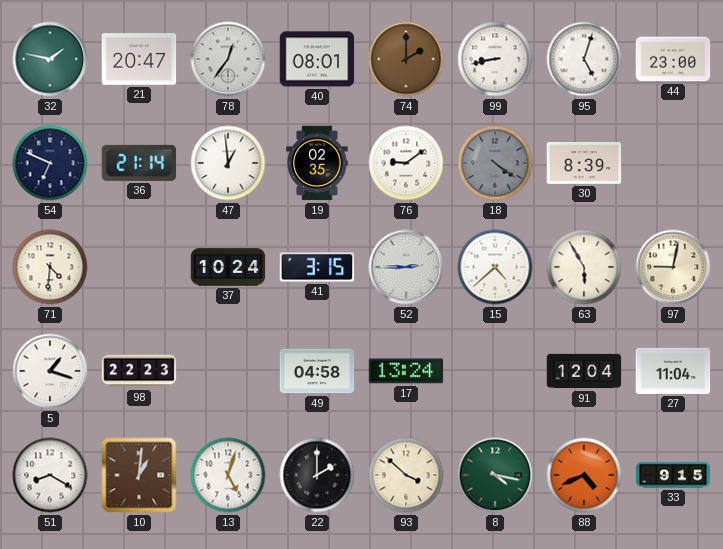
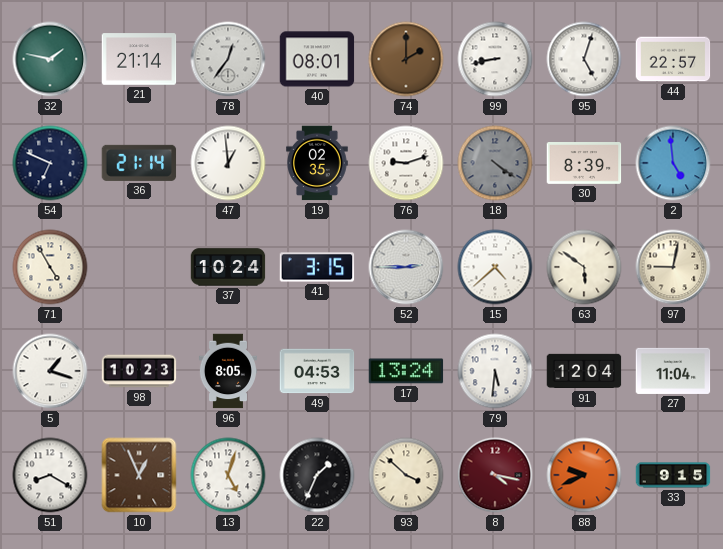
21: 20:47 -> 21:14 (139, 59)
44: 23:00 -> 22:57 (673, 59)
76: 9:09 -> 9:12 (406, 163)
2: none -> 4:59 (673, 163)
71: 4:31 -> 4:55 (50, 267)
63: 5:55 -> 5:51 (584, 267)
98: 22:23 -> 10:23 (139, 371)
96: none -> 8:05 (227, 371)
49: 04:58 -> 04:53 (317, 371)
79: none -> 5:31 (495, 371)
10: 1:01 -> 12:56 (139, 475)
22: 2:00 -> 1:34 (317, 475)
8 dial: green -> burgundy (495, 475)
88: 4:41 -> 9:41 (584, 475)
